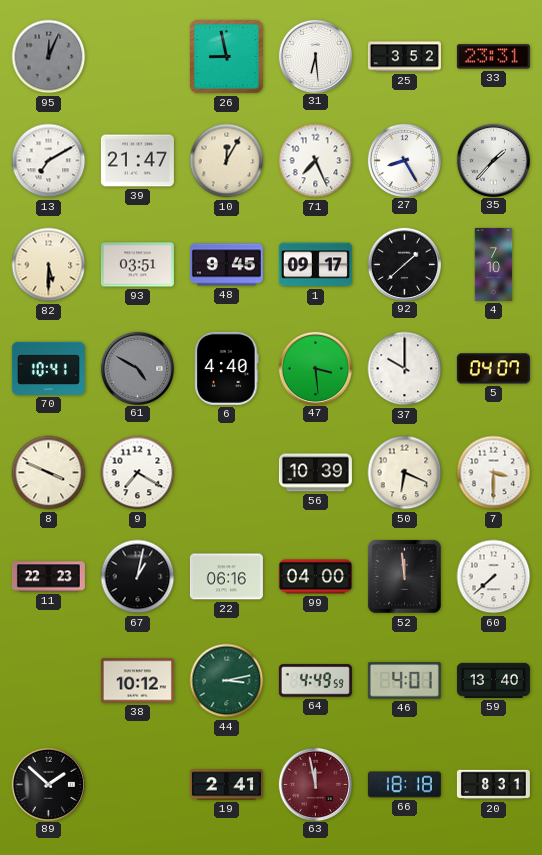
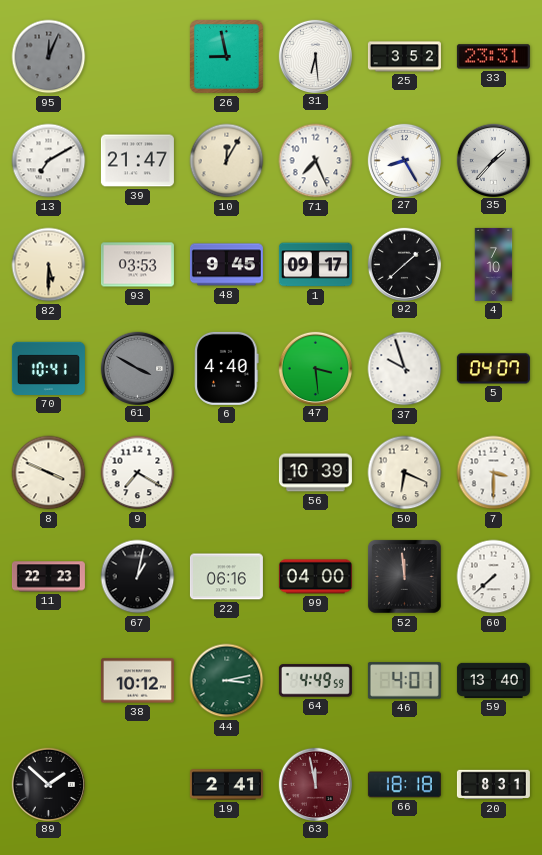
93: 03:51 -> 03:53 (137, 265)
61: 4:50 -> 3:50 (137, 368)
37: 10:00 -> 9:57 (405, 369)
